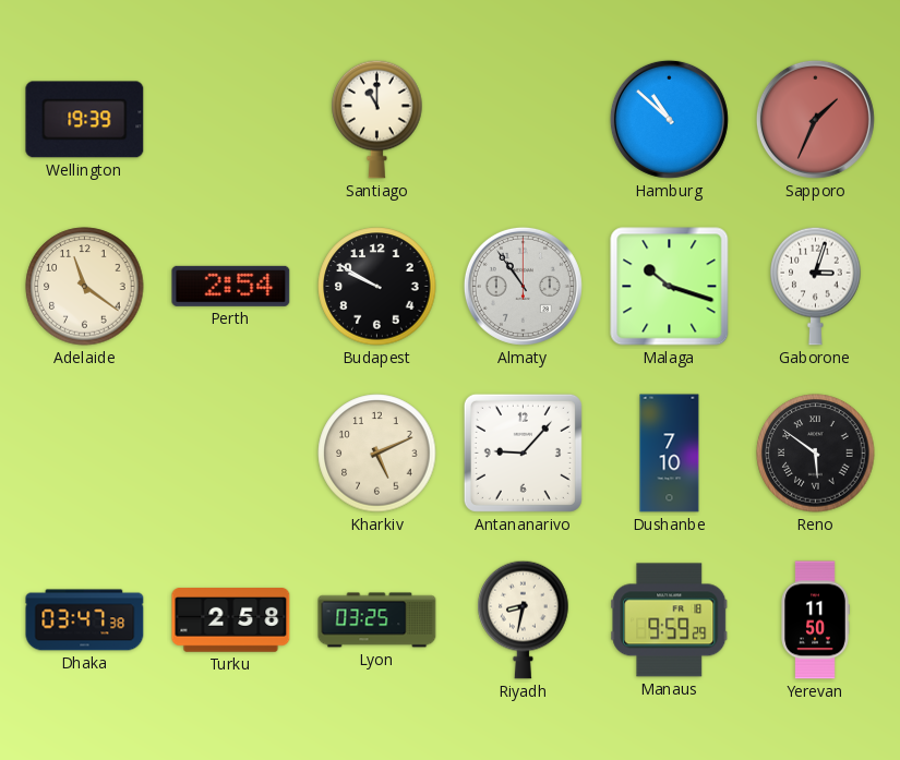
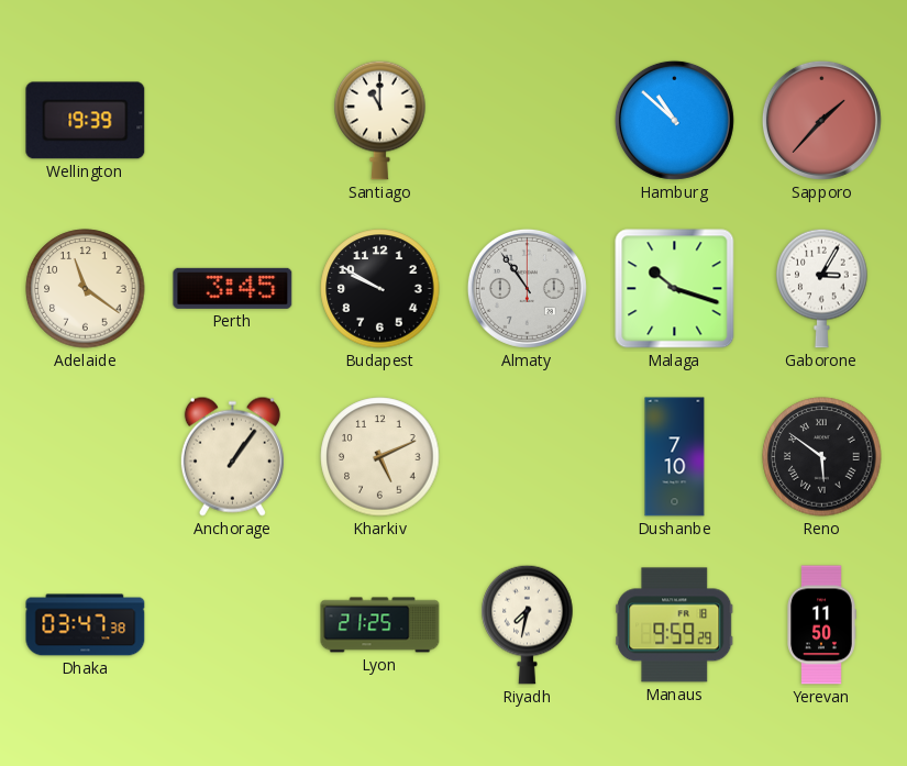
Sapporo: 1:34 -> 1:37 (821, 120)
Perth: 2:54 -> 3:45 (233, 288)
Gaborone: 3:03 -> 3:05 (822, 288)
Anchorage: none -> 1:06 (232, 456)
Antananarivo: 9:07 -> none (523, 453)
Turku: 2:58 -> none (231, 620)
Lyon: 03:25 -> 21:25 (380, 625)
Riyadh: 8:32 -> 7:32 (528, 624)
